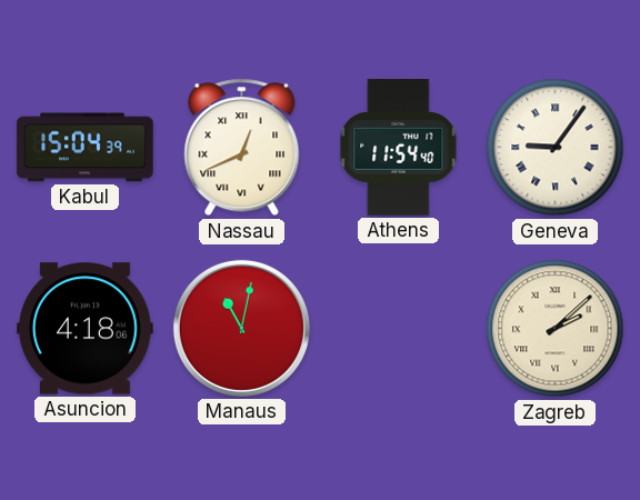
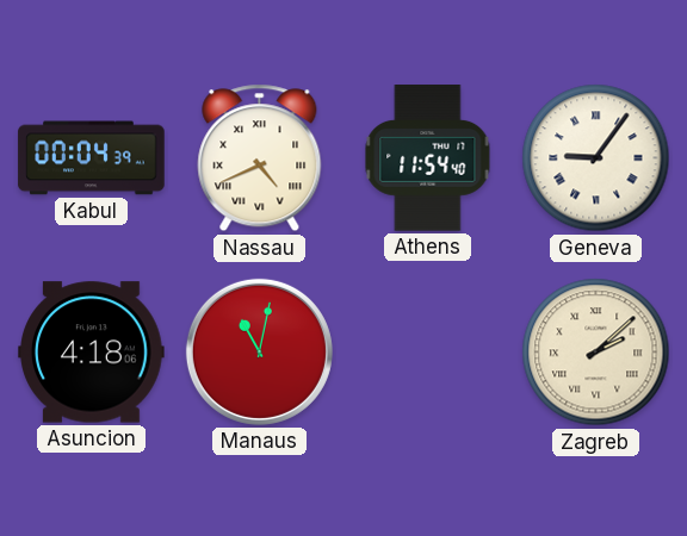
Kabul: 15:04 -> 00:04 (92, 158)
Nassau: 12:41 -> 4:41 (260, 158)
